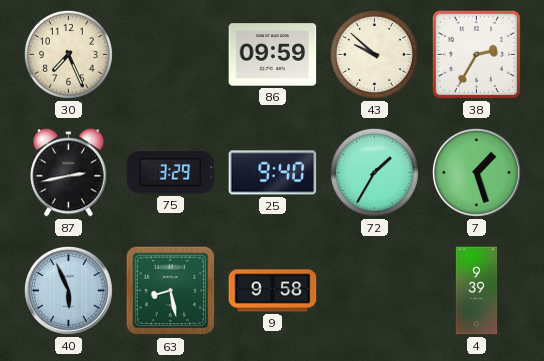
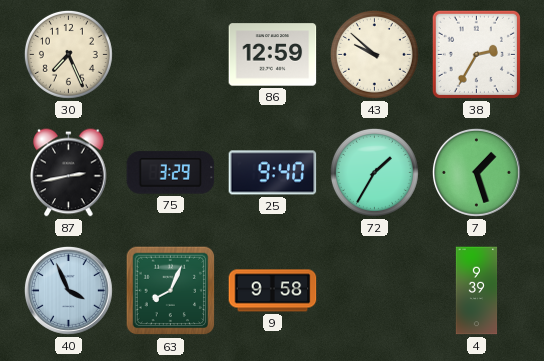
86: 09:59 -> 12:59 (273, 55)
40: 5:56 -> 3:56 (68, 290)
63: 8:28 -> 8:04 (171, 291)
